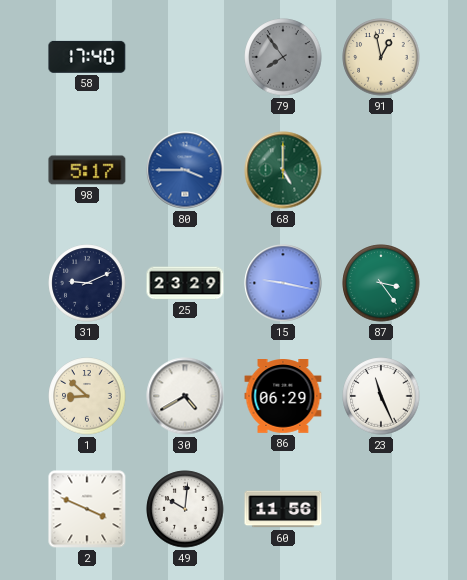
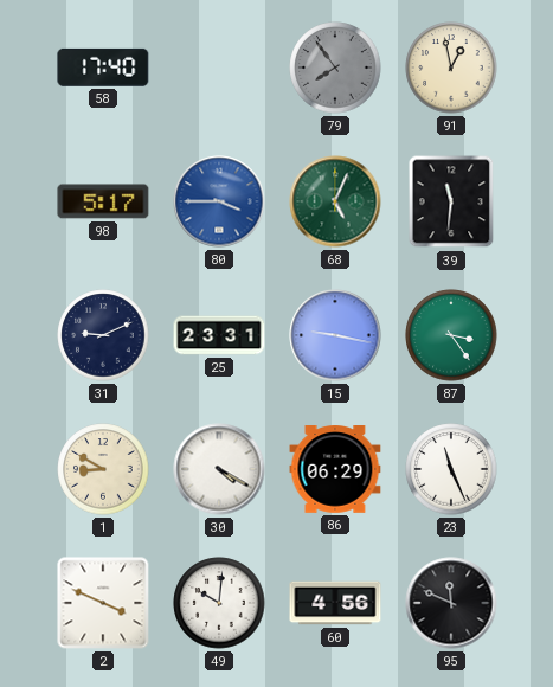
68: 5:00 -> 5:04 (335, 201)
39: none -> 11:31 (451, 201)
25: 23:29 -> 23:31 (219, 335)
1: 8:52 -> 8:50 (103, 469)
30: 4:40 -> 4:20 (219, 469)
60: 11:56 -> 4:56 (335, 603)
95: none -> 11:49 (451, 603)
